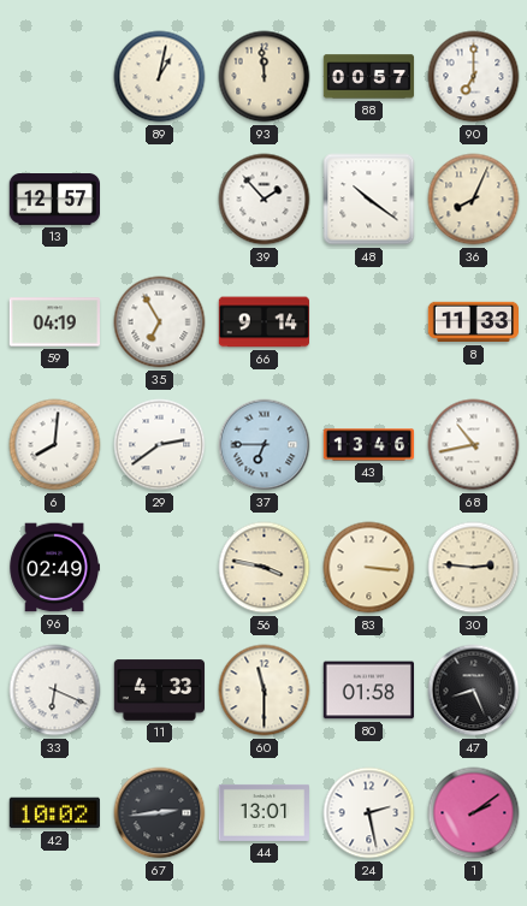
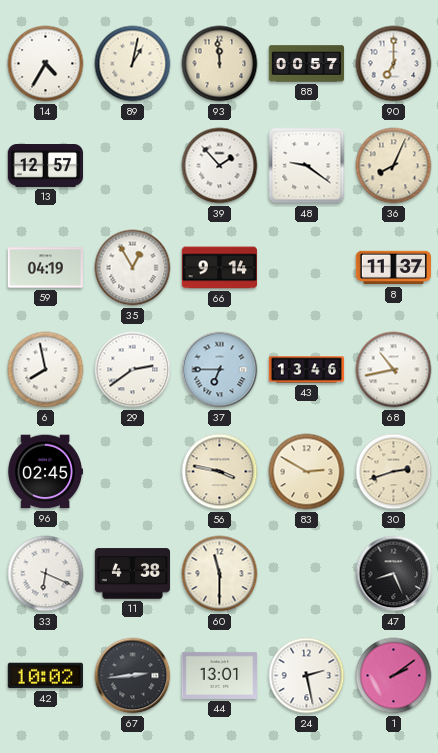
14: none -> 4:35 (46, 64)
48: 10:21 -> 9:21 (307, 166)
35: 6:55 -> 12:55 (133, 268)
8: 11:33 -> 11:37 (393, 268)
6: 8:01 -> 7:58 (46, 370)
96: 02:49 -> 02:45 (45, 472)
83: 3:16 -> 2:50 (307, 472)
30: 2:46 -> 2:42 (394, 472)
11: 4:33 -> 4:38 (132, 574)
80: 01:58 -> none (368, 691)
